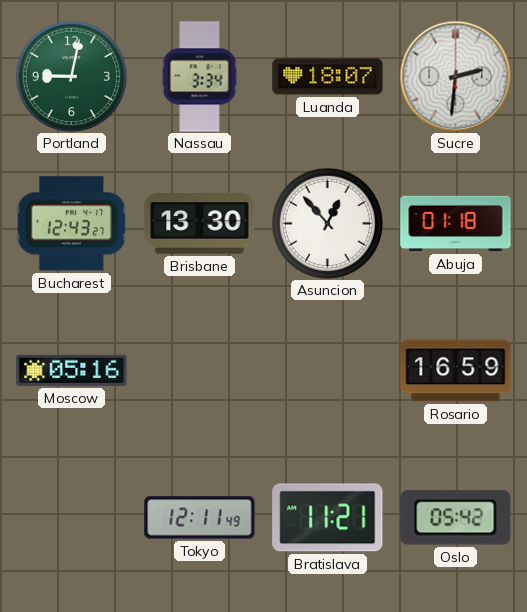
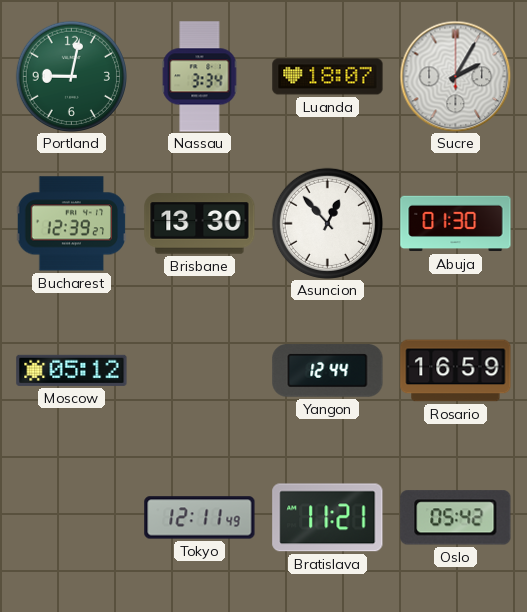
Sucre: 2:31 -> 2:05 (455, 76)
Bucharest: 12:43 -> 12:39 (71, 224)
Abuja: 01:18 -> 01:30 (456, 224)
Moscow: 05:16 -> 05:12 (72, 370)
Yangon: none -> 12:44 (328, 371)
